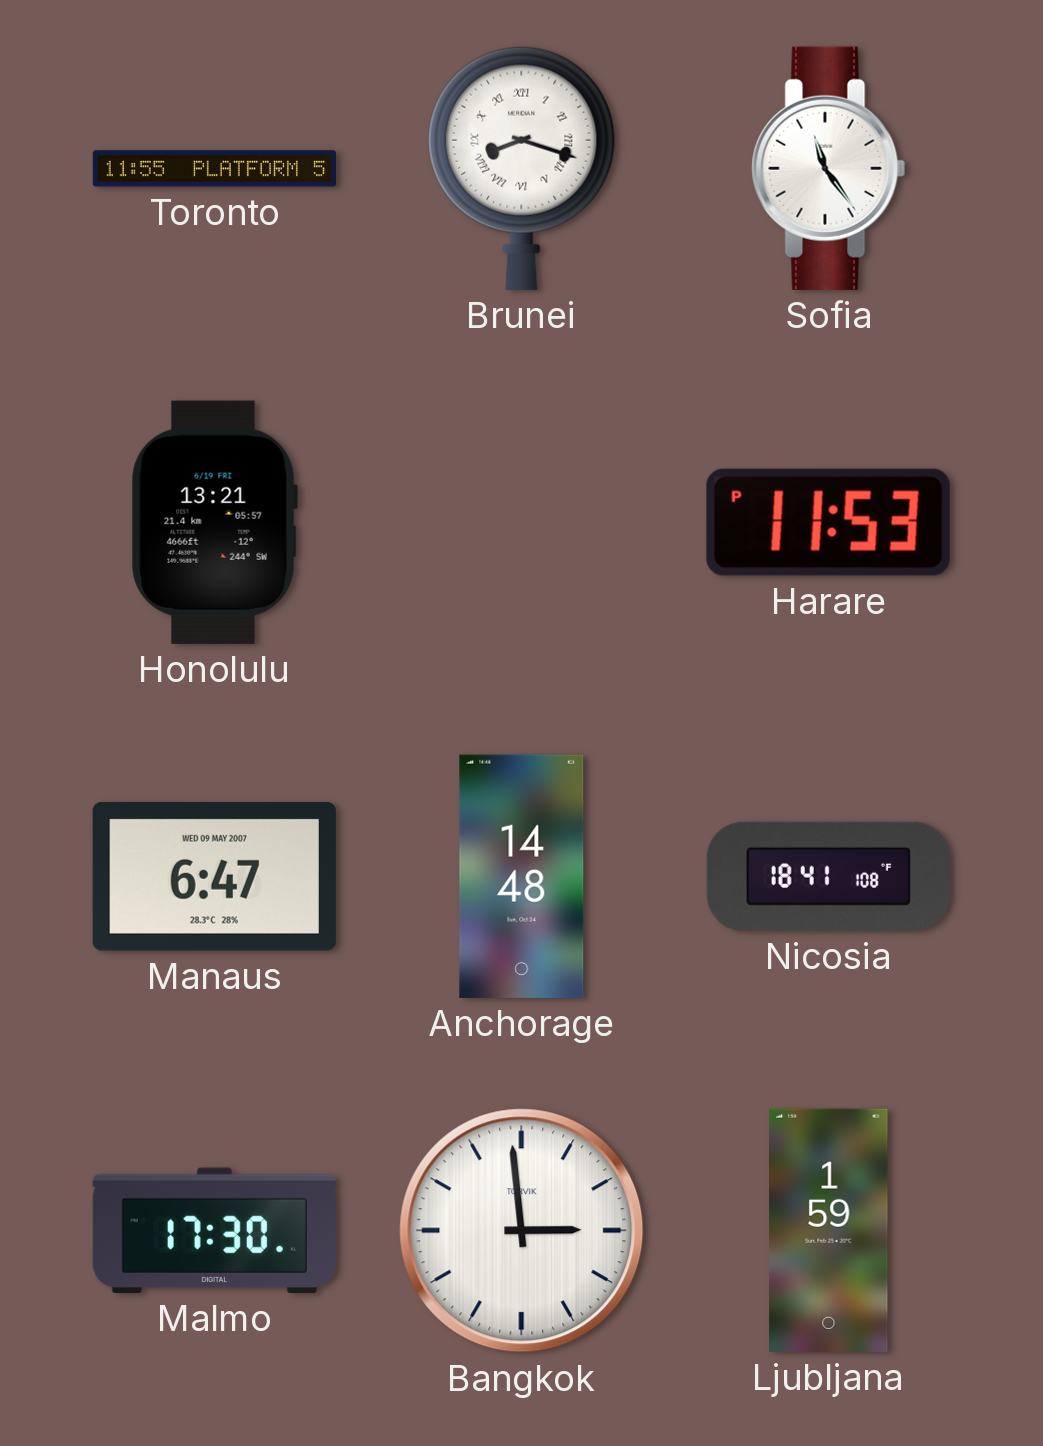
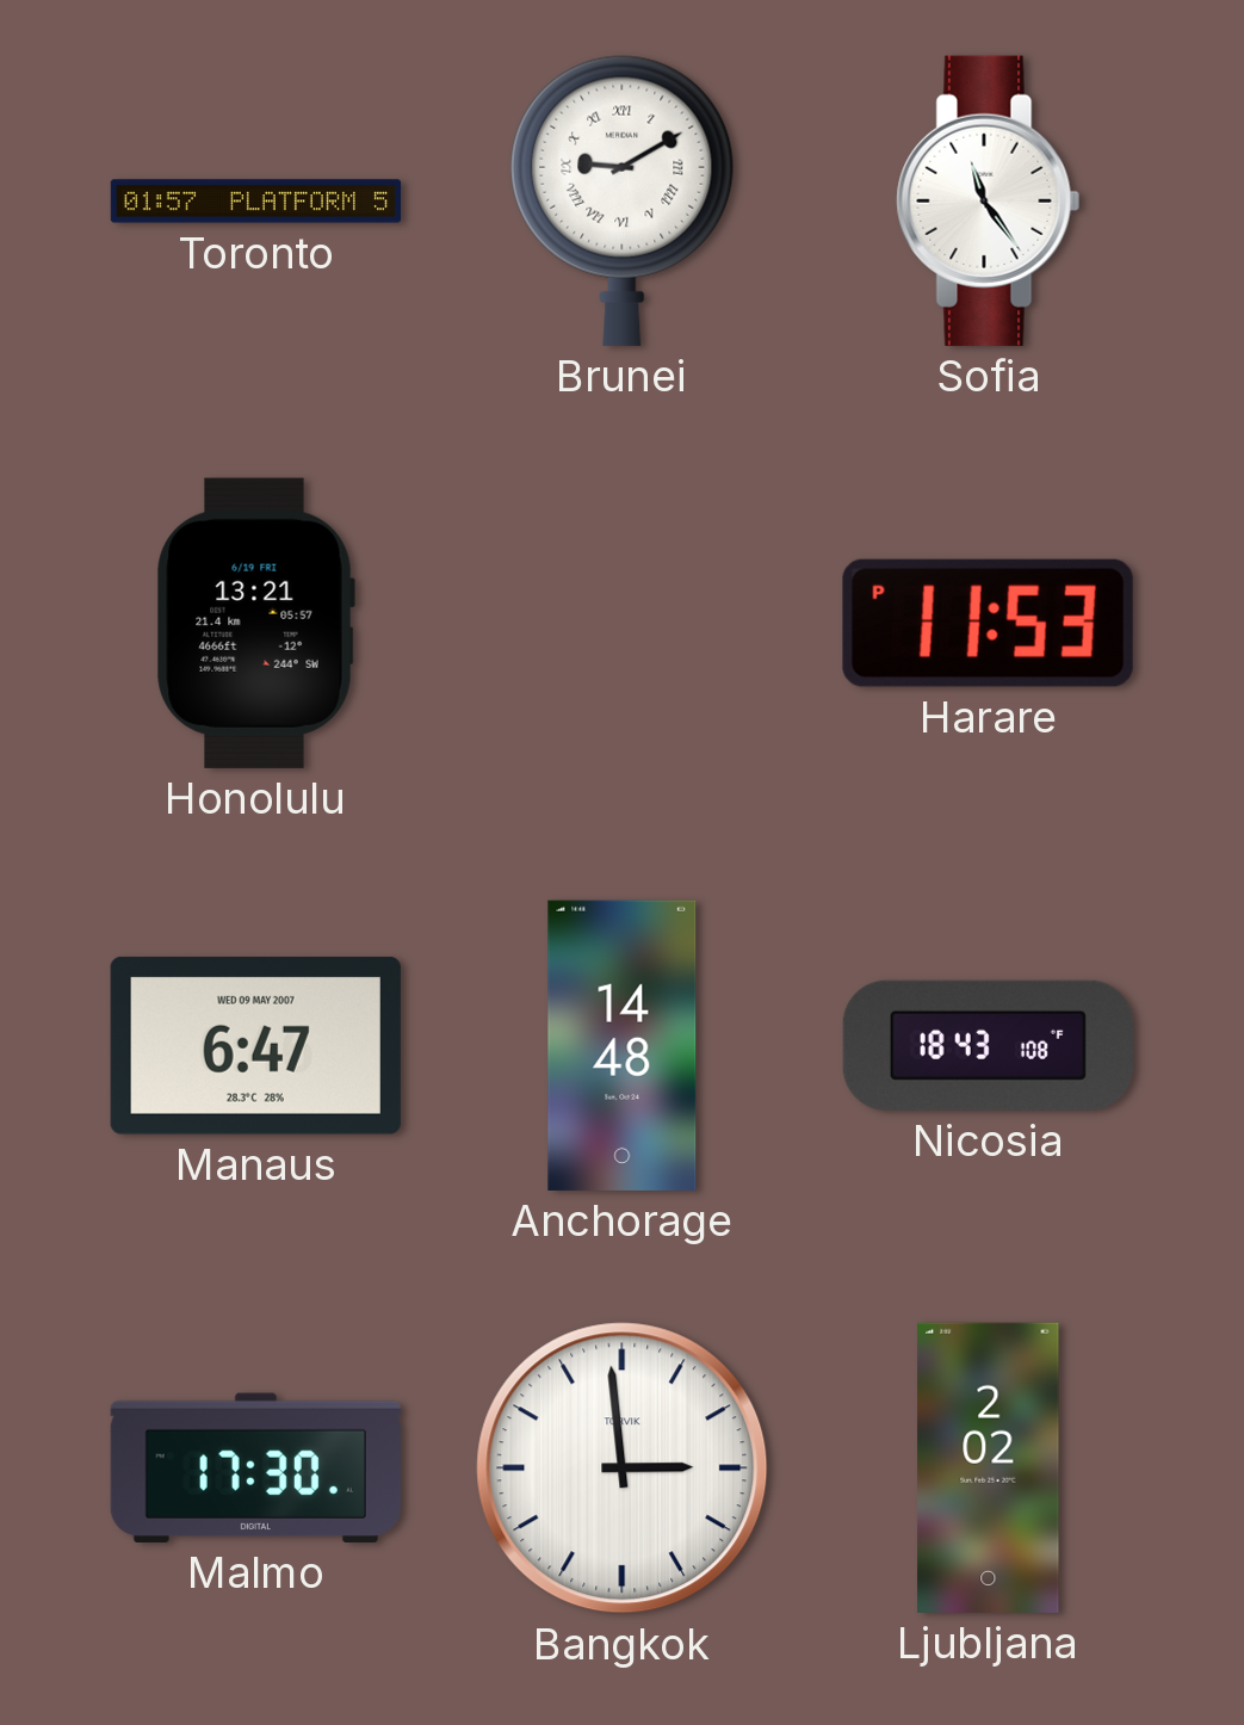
Toronto: 11:55 -> 01:57 (256, 202)
Brunei: 8:18 -> 9:10 (623, 200)
Nicosia: 18:41 -> 18:43 (988, 1045)
Ljubljana: 1:59 -> 2:02 (989, 1467)
